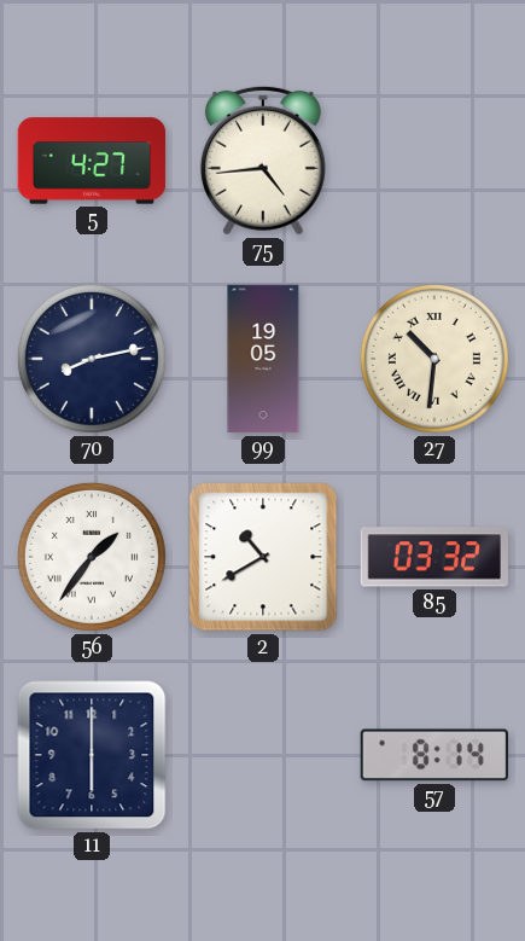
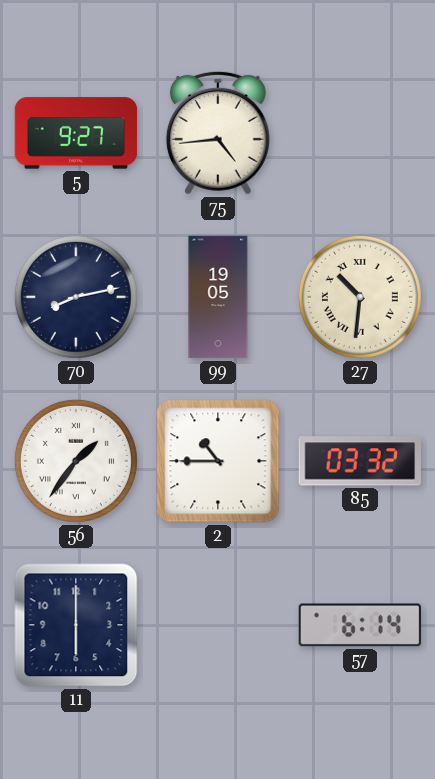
5: 4:27 -> 9:27 (76, 133)
2: 10:40 -> 10:45 (218, 461)
57: 8:14 -> 6:14 (359, 625)
